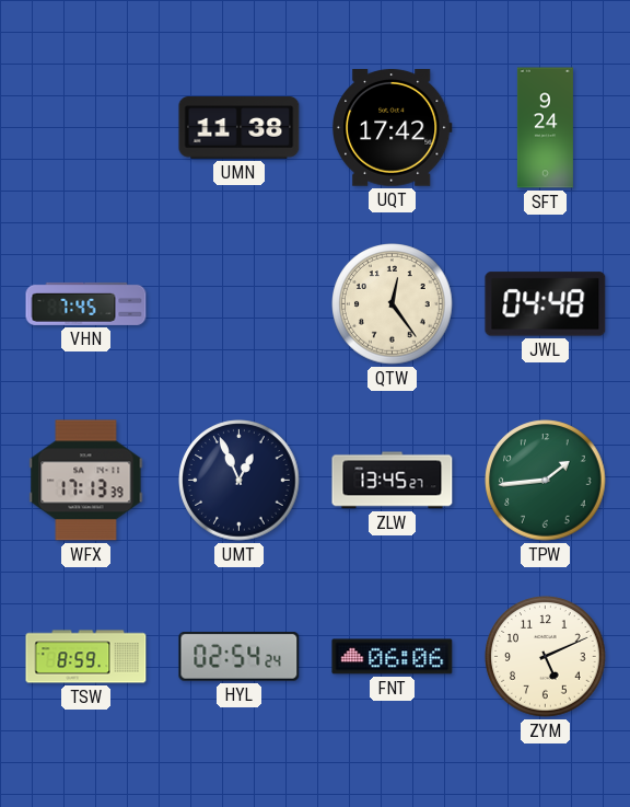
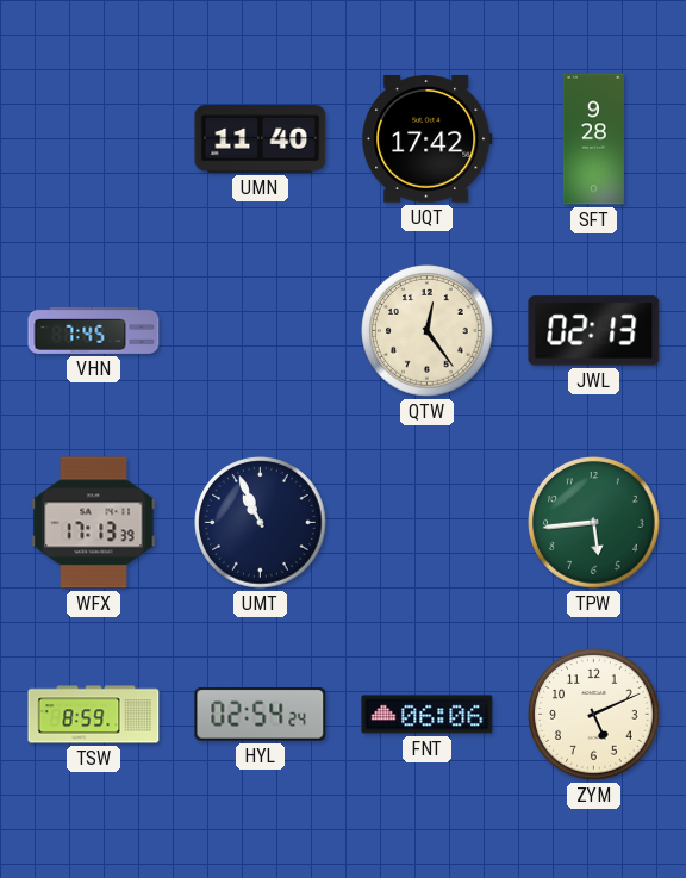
UMN: 11:38 -> 11:40 (261, 139)
SFT: 9:24 -> 9:28 (593, 139)
JWL: 04:48 -> 02:13 (594, 331)
UMT: 12:56 -> 10:56 (261, 523)
ZLW: 13:45 -> none (393, 481)
TPW: 1:44 -> 5:44 (594, 523)
